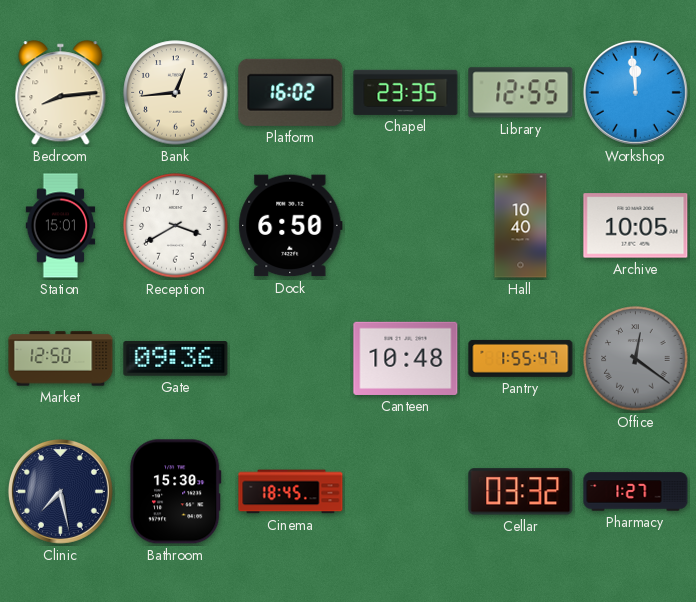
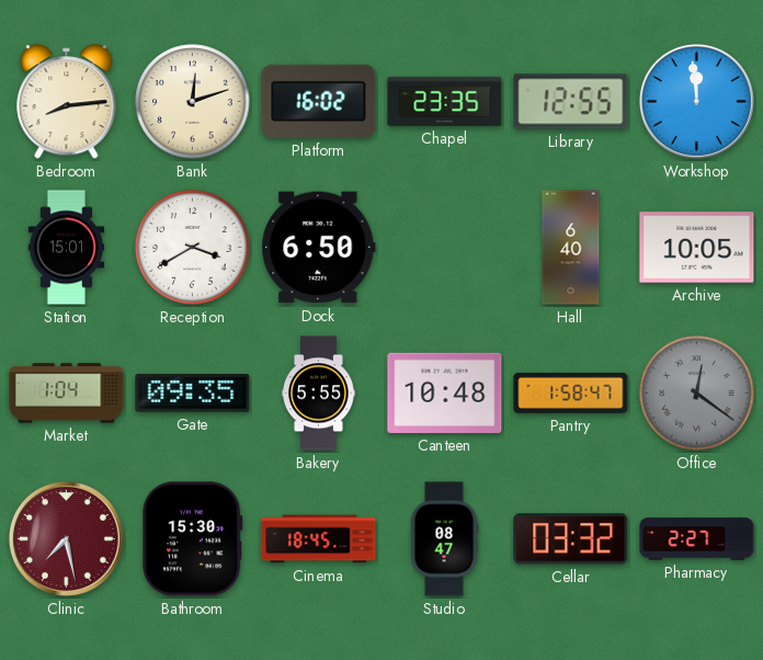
Bank: 12:44 -> 12:12 (193, 102)
Hall: 10:40 -> 6:40 (571, 248)
Market: 12:50 -> 1:04 (67, 394)
Gate: 09:36 -> 09:35 (193, 394)
Bakery: none -> 5:55 (319, 394)
Pantry: 1:55 -> 1:58 (571, 392)
Clinic dial: navy -> burgundy (66, 538)
Studio: none -> 08:47 (444, 539)
Pharmacy: 1:27 -> 2:27 (697, 539)
